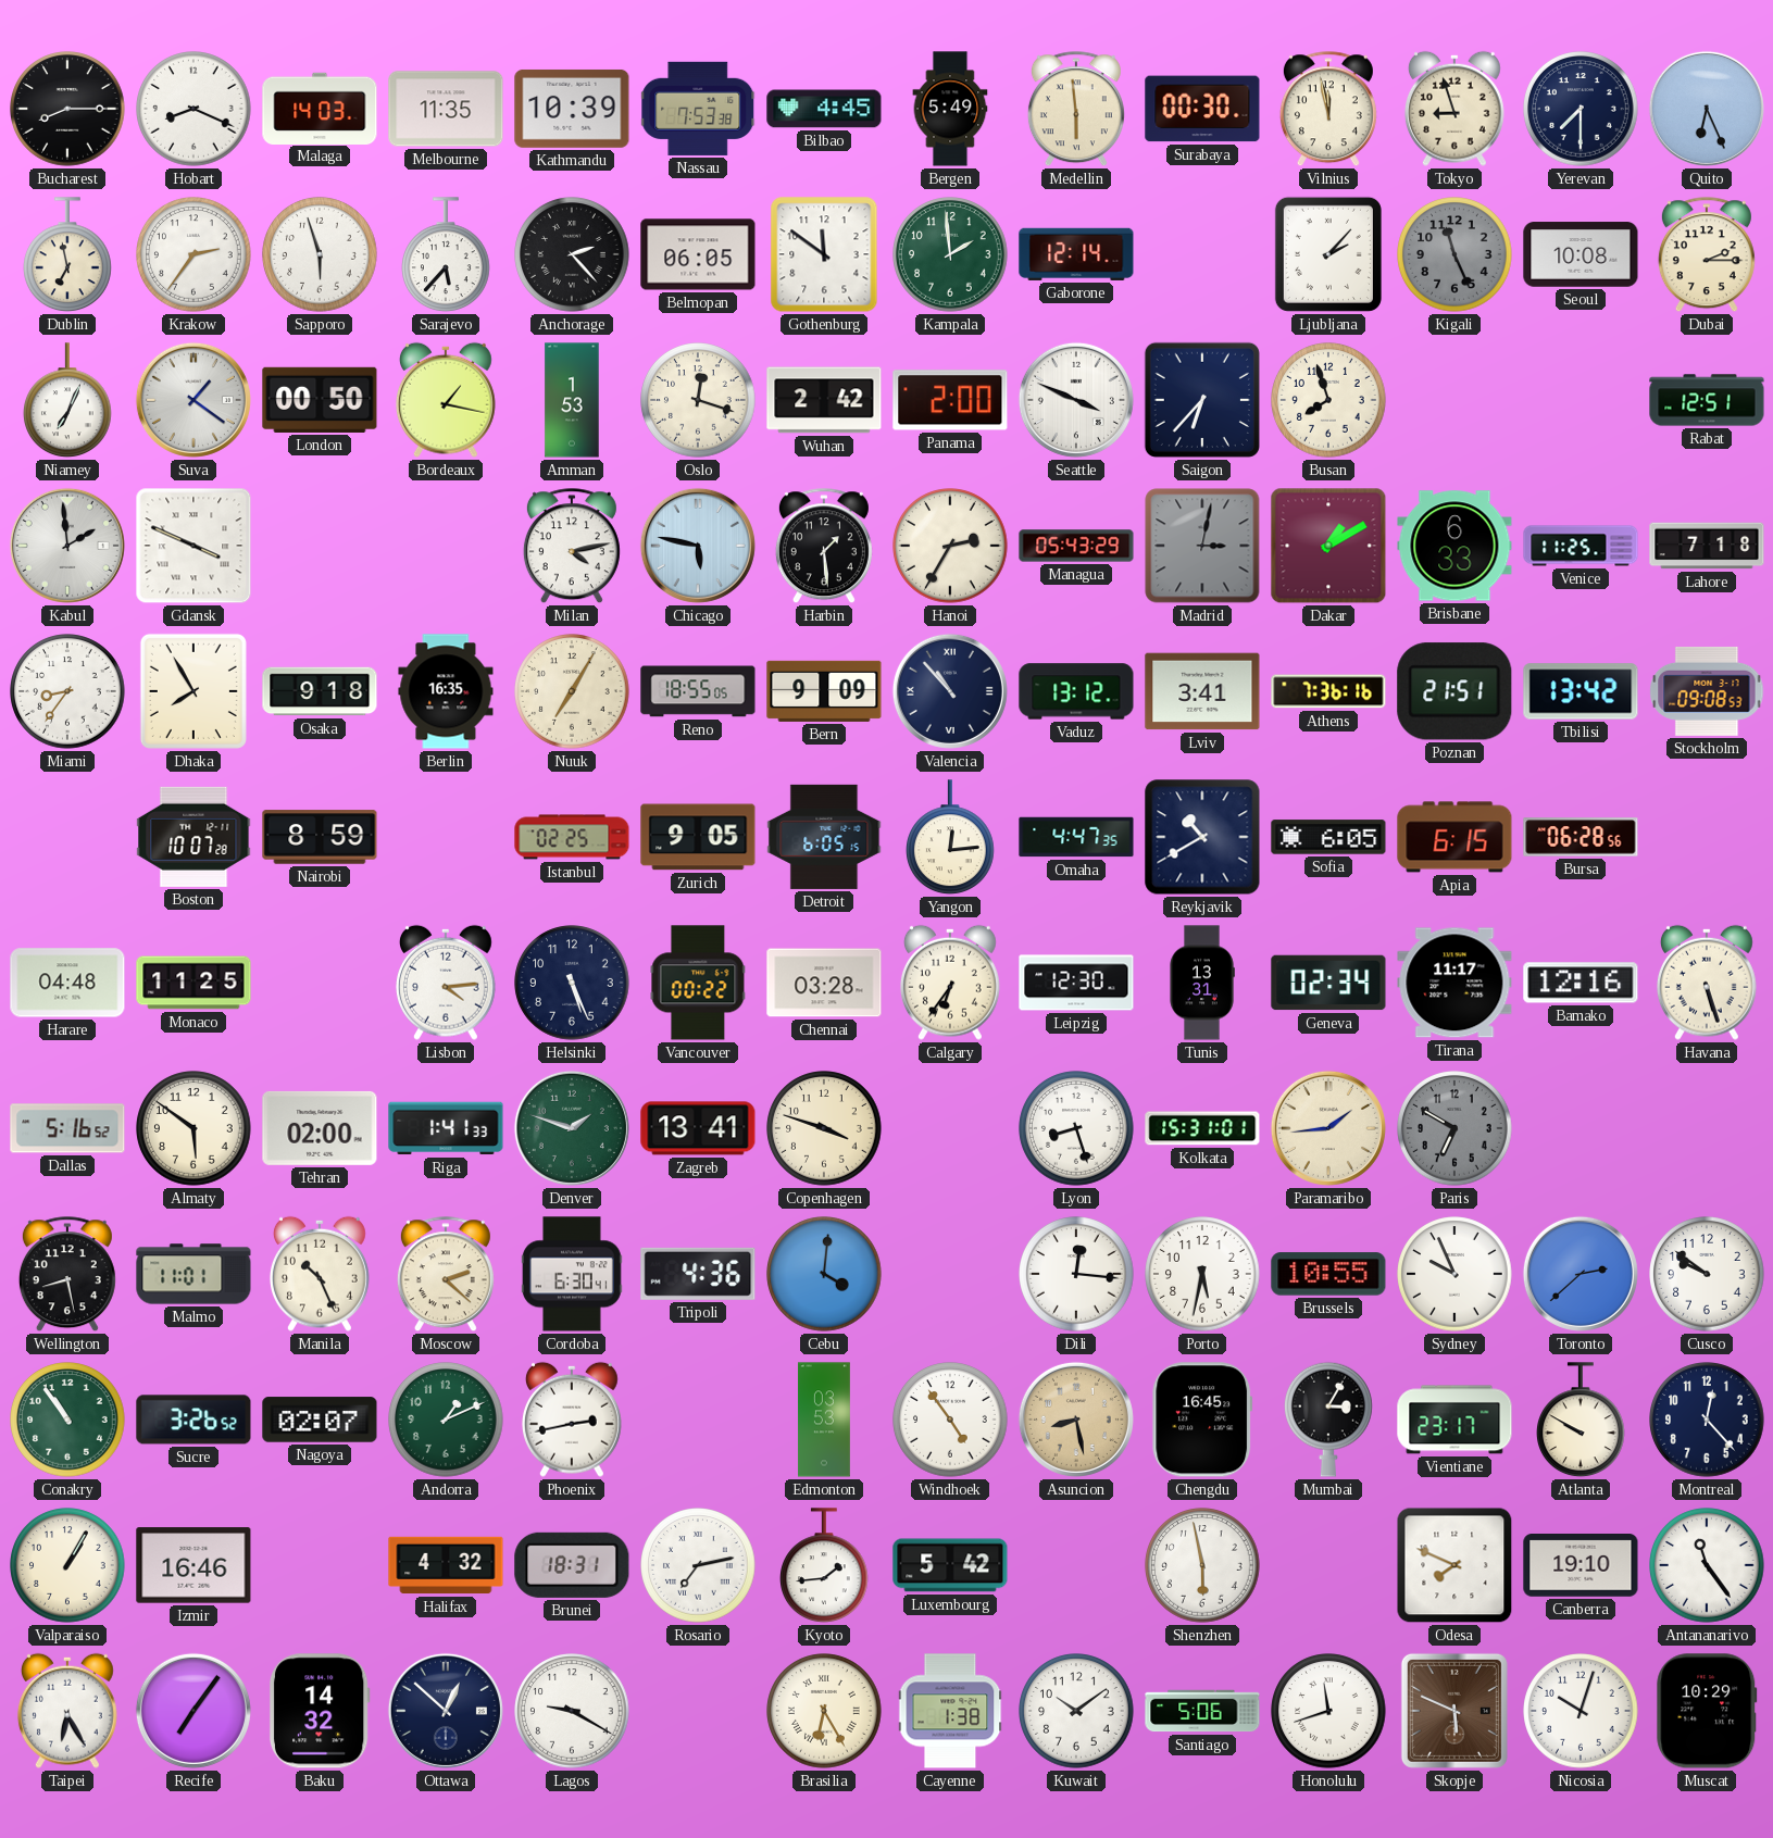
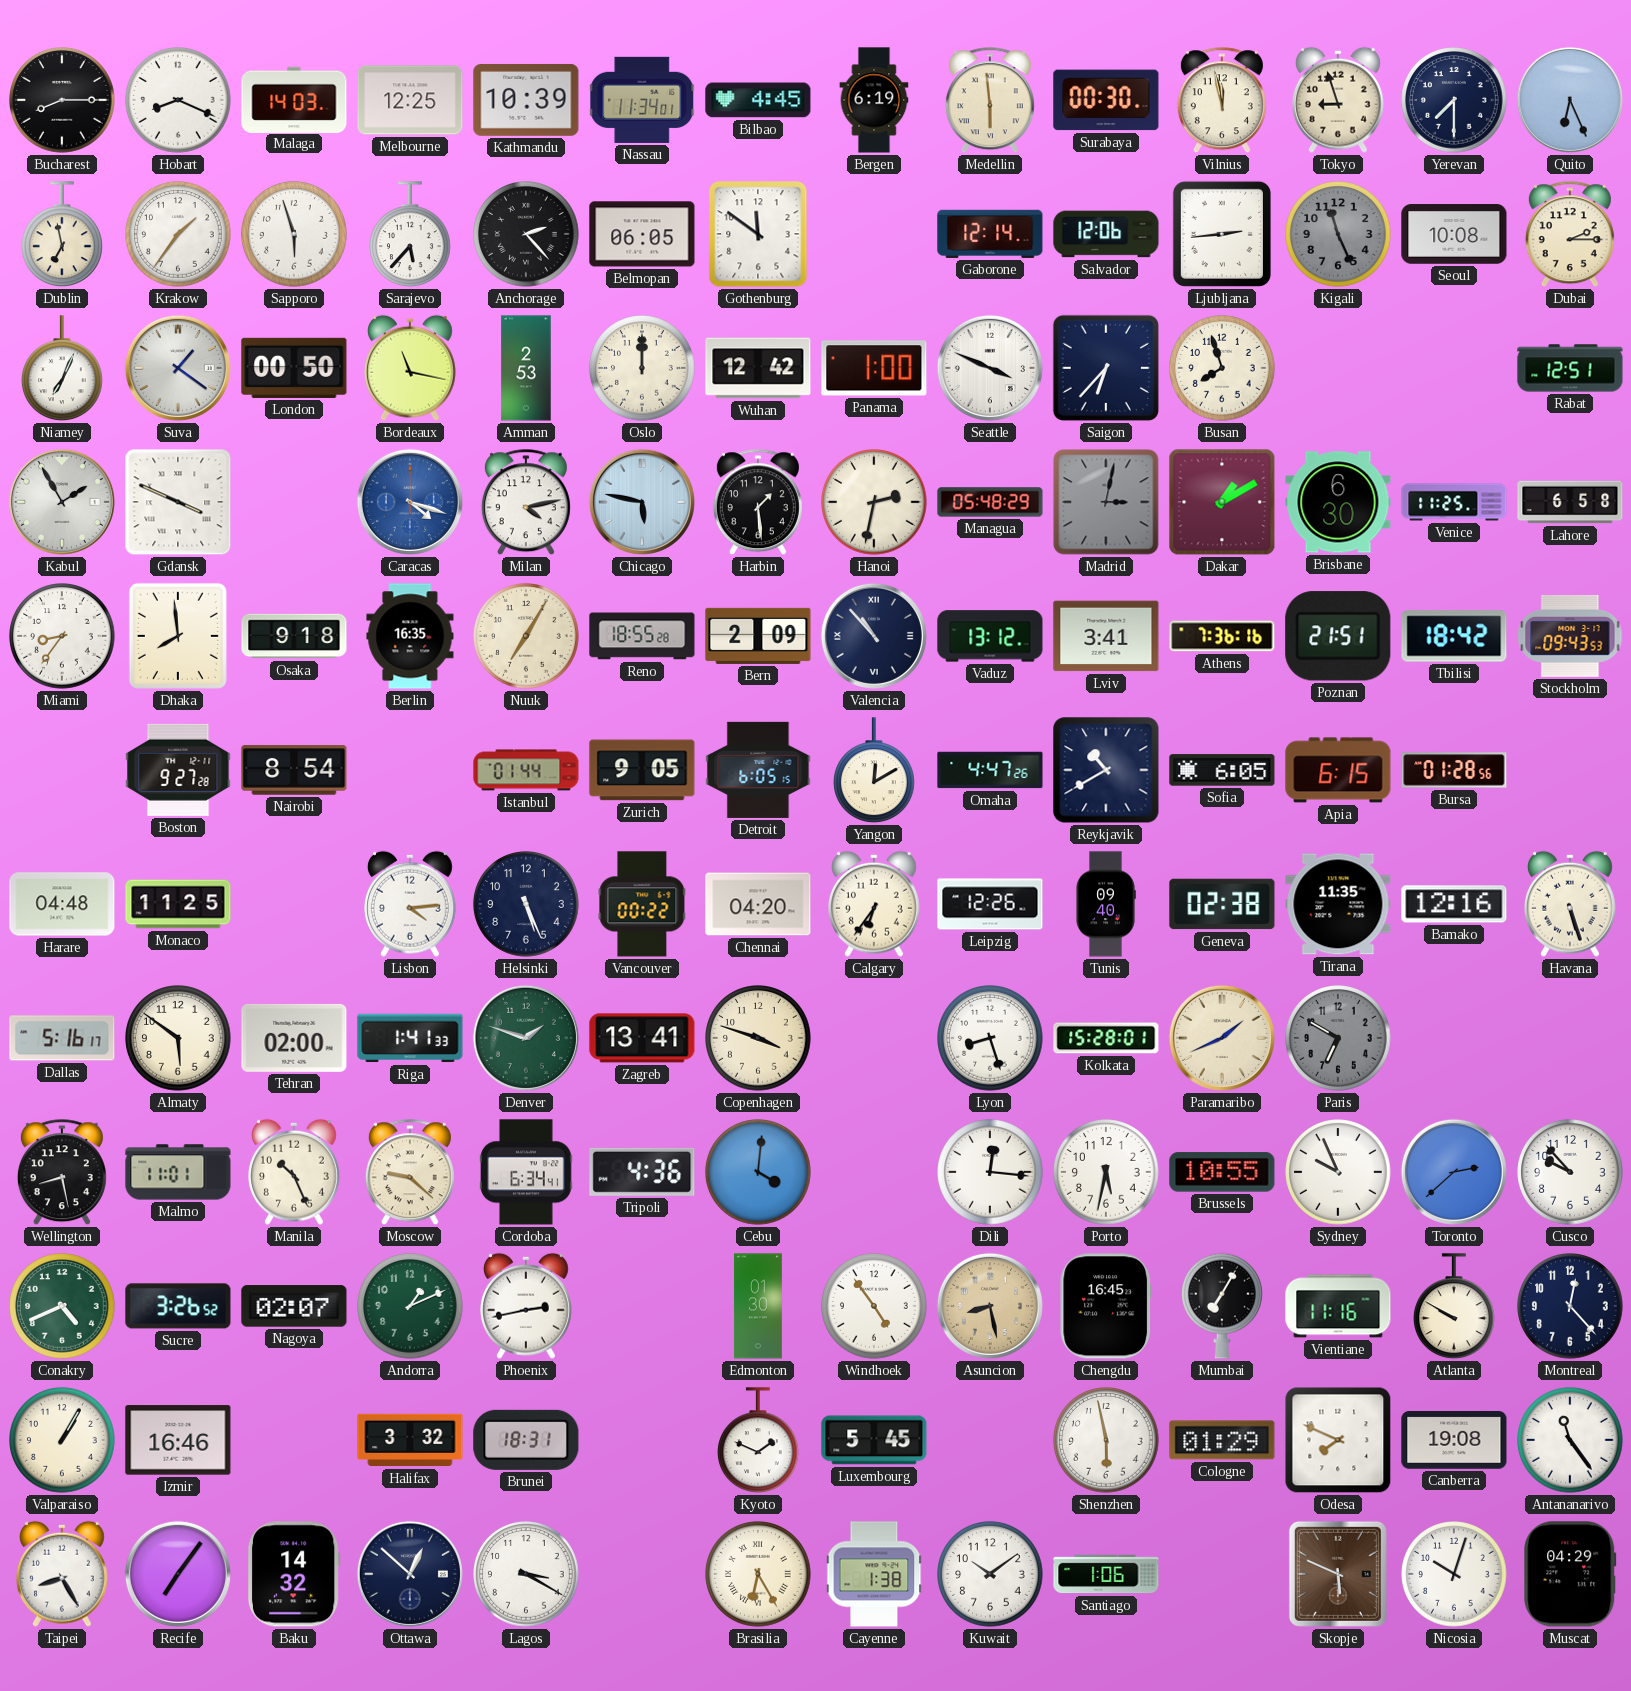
Melbourne: 11:35 -> 12:25 (410, 100)
Nassau: 7:53 -> 11:34 (643, 100)
Bergen: 5:49 -> 6:19 (874, 100)
Krakow: 2:36 -> 1:36 (178, 234)
Kampala: 1:59 -> none (950, 254)
Salvador: none -> 12:06 (1106, 234)
Ljubljana: 2:07 -> 2:44 (1222, 234)
Bordeaux: 1:17 -> 11:17 (410, 368)
Amman: 1:53 -> 2:53 (526, 368)
Oslo: 12:18 -> 12:00 (642, 368)
Wuhan: 2:42 -> 12:42 (758, 368)
Panama: 2:00 -> 1:00 (874, 368)
Kabul: 1:59 -> 1:55 (62, 502)
Caracas: none -> 4:18 (410, 502)
Hanoi: 2:35 -> 2:32 (874, 502)
Managua: 05:43 -> 05:48 (990, 502)
Brisbane: 6:33 -> 6:30 (1338, 502)
Lahore: 7:18 -> 6:58 (1570, 502)
Dhaka: 7:55 -> 7:59 (178, 636)
Reno: 18:55:05 -> 18:55:28 (642, 636)
Bern: 9:09 -> 2:09 (758, 636)
Tbilisi: 13:42 -> 18:42 (1454, 636)
Stockholm: 09:08 -> 09:43 (1570, 636)
Boston: 10:07 -> 9:27 (178, 770)
Nairobi: 8:59 -> 8:54 (294, 770)
Istanbul: 02:25 -> 01:44 (526, 770)
Yangon: 12:14 -> 12:10 (875, 771)
Omaha: 4:47:35 -> 4:47:26 (990, 770)
Bursa: 06:28 -> 01:28 (1454, 770)
Chennai: 03:28 -> 04:20 (758, 904)
Leipzig: 12:30 -> 12:26 (990, 904)
Tunis: 13:31 -> 09:40 (1106, 904)
Geneva: 02:34 -> 02:38 (1222, 904)
Tirana: 11:17 -> 11:35 (1338, 904)
Dallas: 5:16:52 -> 5:16:17 (62, 1038)
Kolkata: 15:31 -> 15:28 (1106, 1038)
Paramaribo: 1:44 -> 1:41 (1222, 1038)
Moscow: 2:22 -> 9:22 (410, 1173)
Cordoba: 6:30 -> 6:34 (526, 1172)
Cusco: 9:51 -> 9:53 (1570, 1172)
Conakry: 10:54 -> 4:41 (62, 1306)
Edmonton: 03:53 -> 01:30 (759, 1306)
Mumbai: 3:05 -> 7:05 (1223, 1306)
Vientiane: 23:17 -> 11:16 (1338, 1306)
Halifax: 4:32 -> 3:32 (410, 1440)
Rosario: 7:13 -> none (698, 1565)
Kyoto: 1:44 -> 1:49 (759, 1441)
Luxembourg: 5:42 -> 5:45 (874, 1440)
Cologne: none -> 01:29 (1222, 1440)
Canberra: 19:10 -> 19:08 (1454, 1440)
Taipei: 6:25 -> 8:25 (62, 1574)
Lagos: 9:20 -> 3:20 (526, 1574)
Santiago: 5:06 -> 1:06 (1106, 1574)
Honolulu: 11:42 -> none (1328, 1711)
Muscat: 10:29 -> 04:29 (1570, 1574)
